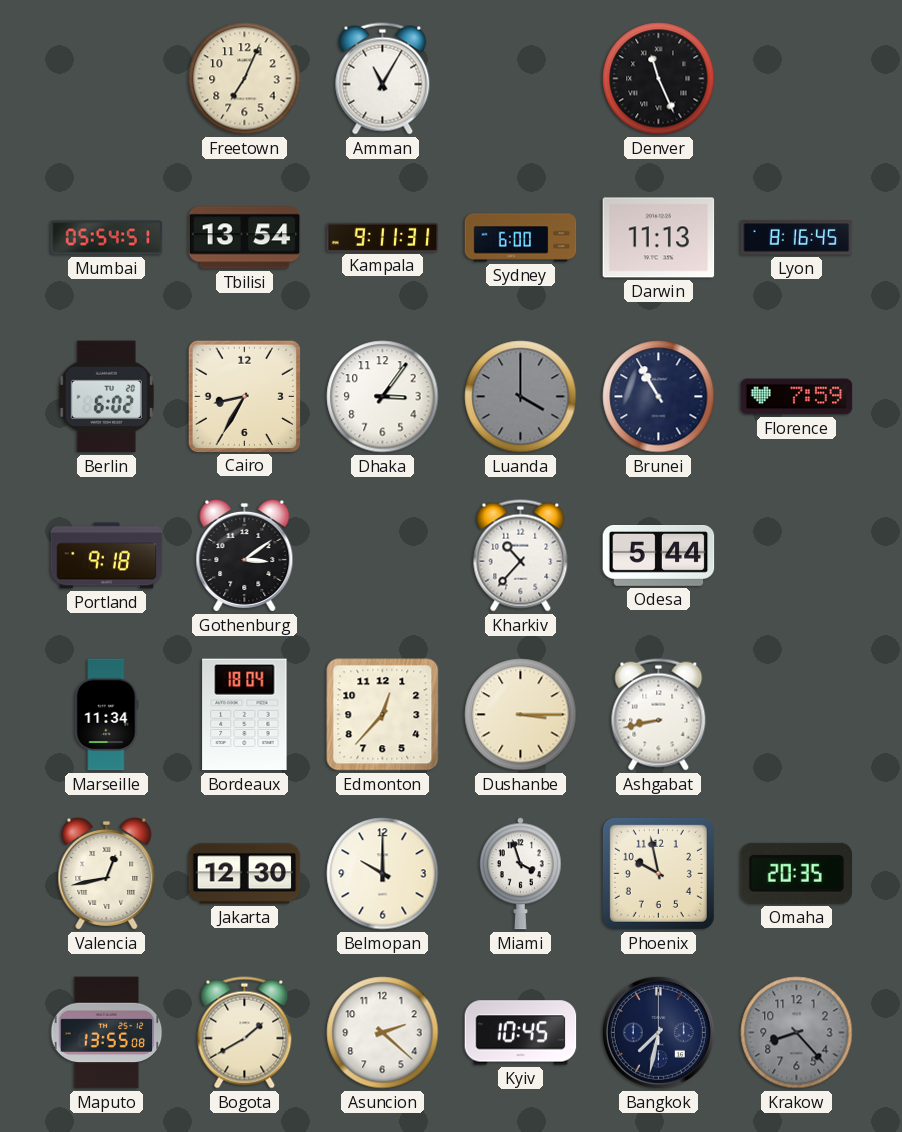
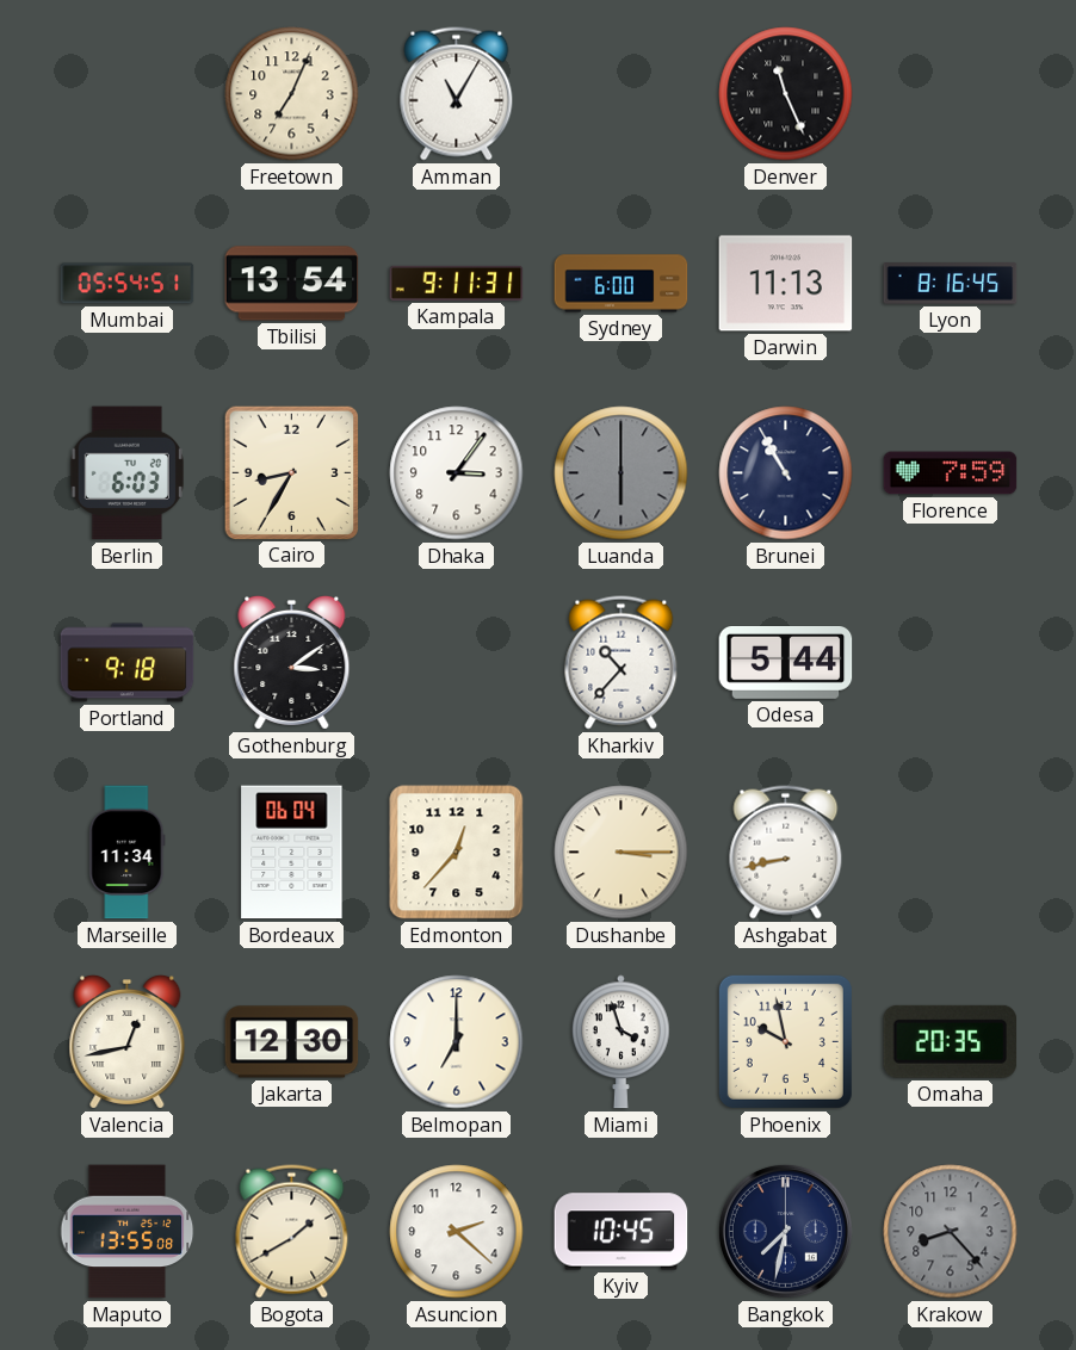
Berlin: 6:02 -> 6:03 (126, 473)
Luanda: 4:00 -> 6:00 (622, 473)
Bordeaux: 18:04 -> 06:04 (292, 853)
Belmopan: 10:00 -> 7:00 (457, 1042)
